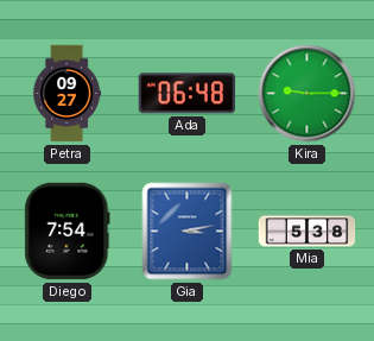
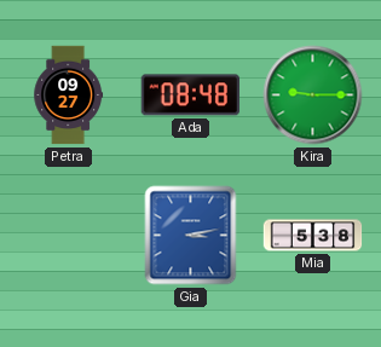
Ada: 06:48 -> 08:48 (190, 96)
Diego: 7:54 -> none (68, 232)
